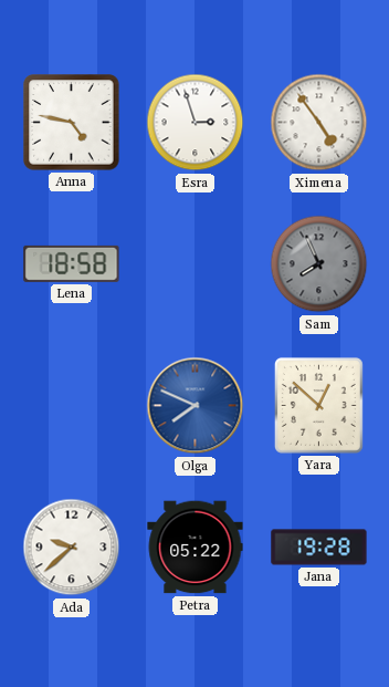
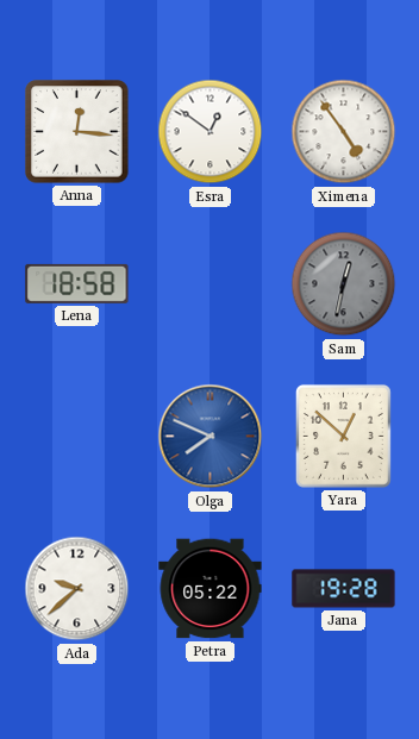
Anna: 4:47 -> 12:16 (77, 132)
Esra: 2:57 -> 12:51 (211, 132)
Sam: 7:56 -> 12:32 (344, 284)
